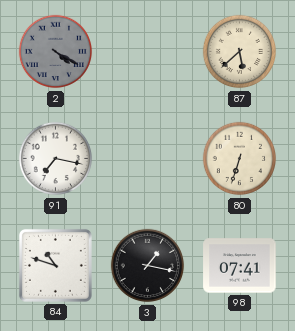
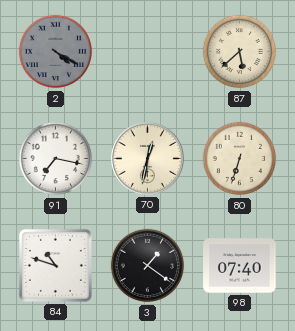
70: none -> 12:32 (148, 159)
3: 1:17 -> 1:21 (148, 266)
98: 07:41 -> 07:40 (240, 266)
